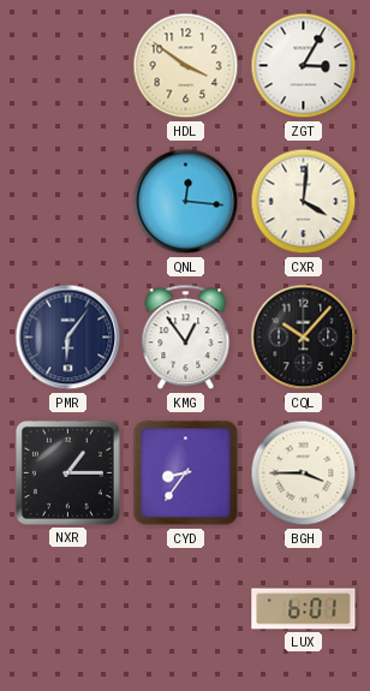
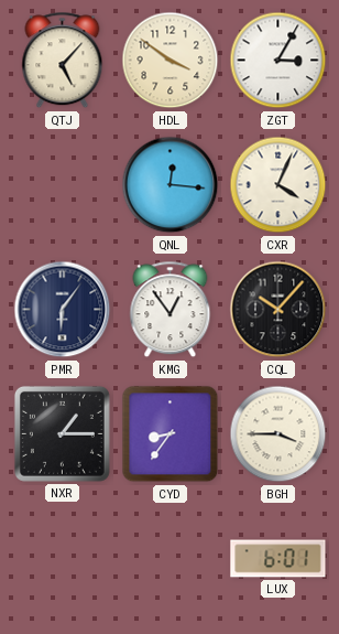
QTJ: none -> 5:07 (63, 61)
CXR: 4:01 -> 4:04 (278, 185)
